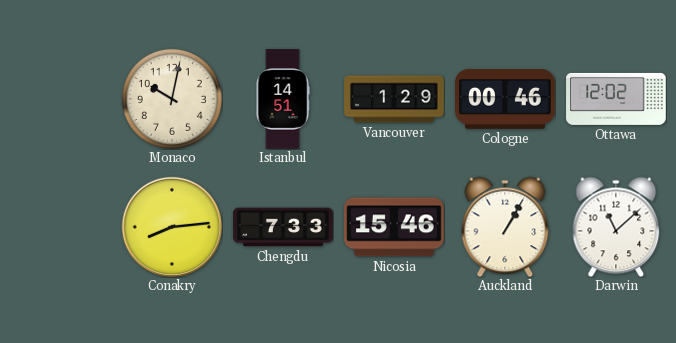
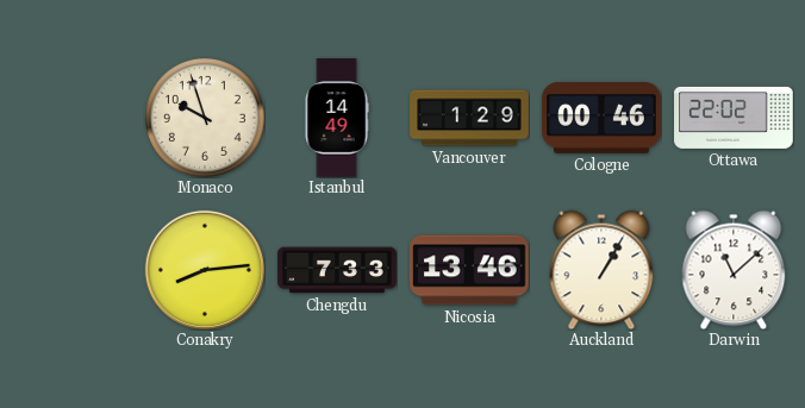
Monaco: 10:02 -> 9:57 (205, 118)
Istanbul: 14:51 -> 14:49 (337, 118)
Ottawa: 12:02 -> 22:02 (734, 118)
Nicosia: 15:46 -> 13:46 (469, 270)
